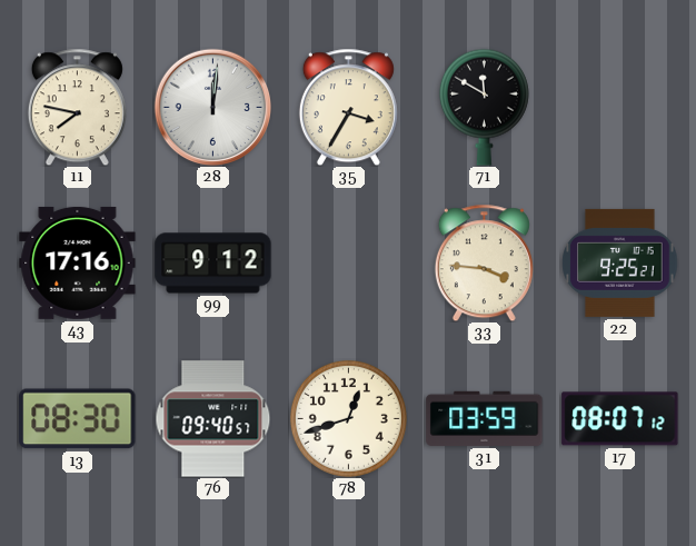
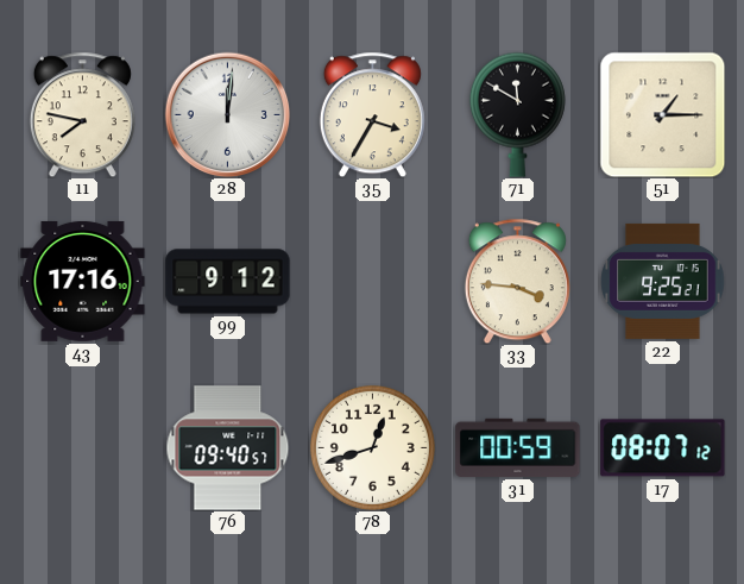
51: none -> 1:15 (662, 114)
13: 08:30 -> none (78, 419)
31: 03:59 -> 00:59 (518, 447)
